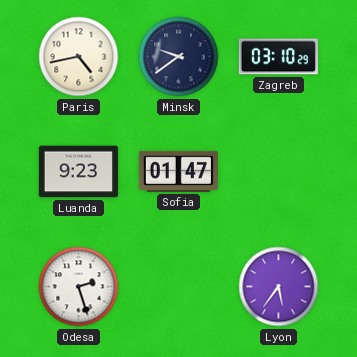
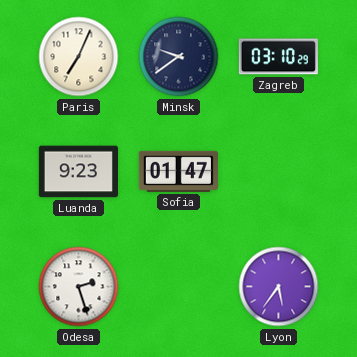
Paris: 4:43 -> 7:04 (79, 57)
